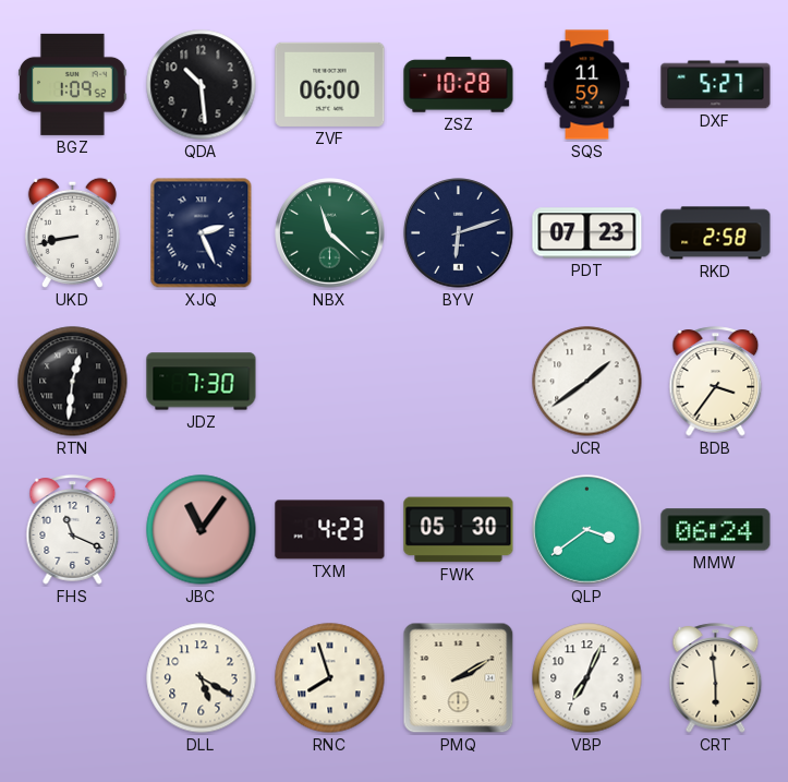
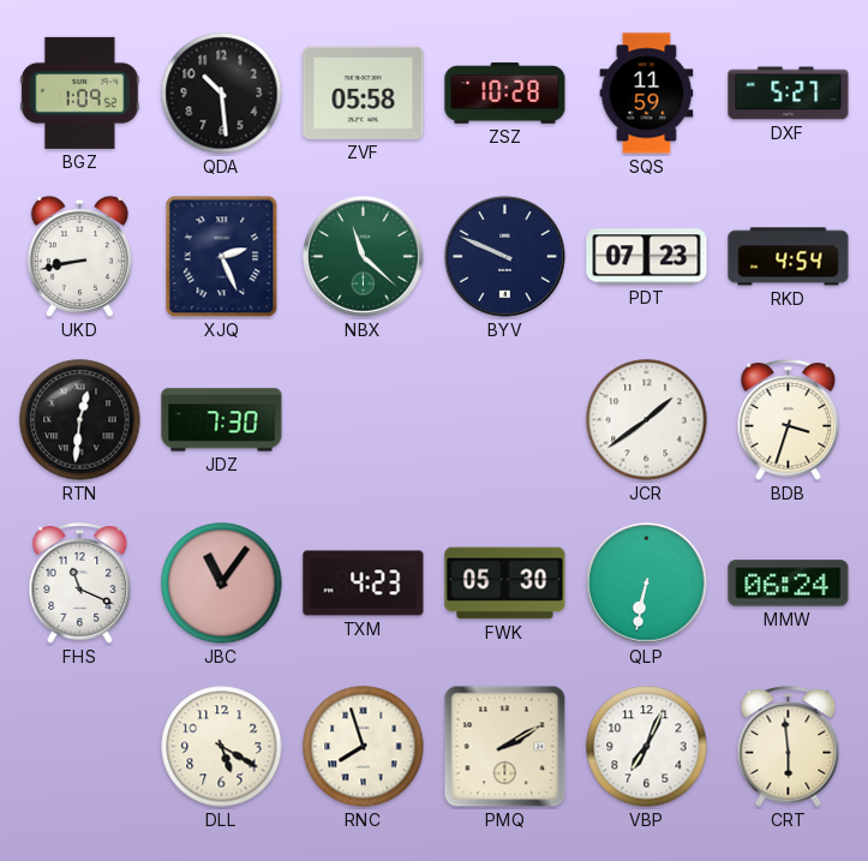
ZVF: 06:00 -> 05:58 (364, 92)
BYV: 6:12 -> 9:49 (505, 257)
RKD: 2:58 -> 4:54 (789, 257)
BDB: 3:36 -> 3:33 (789, 420)
QLP: 3:39 -> 6:32 (647, 584)
